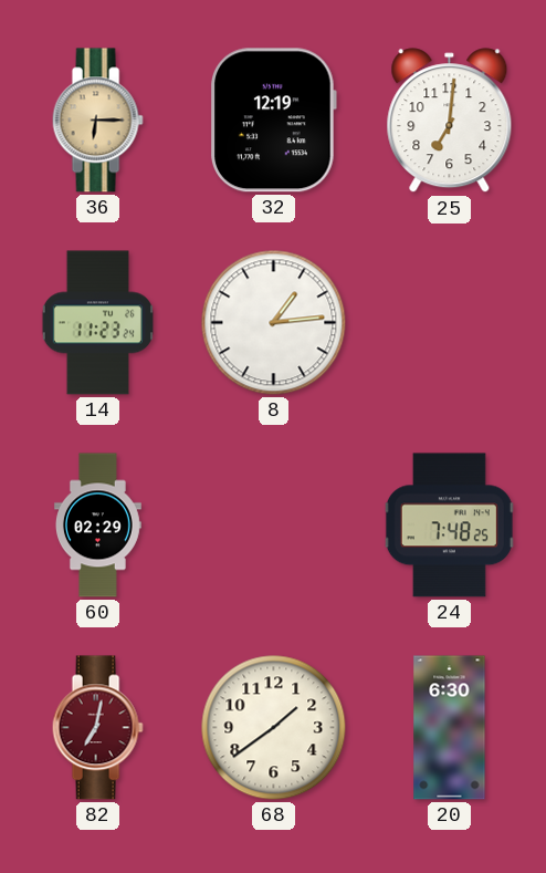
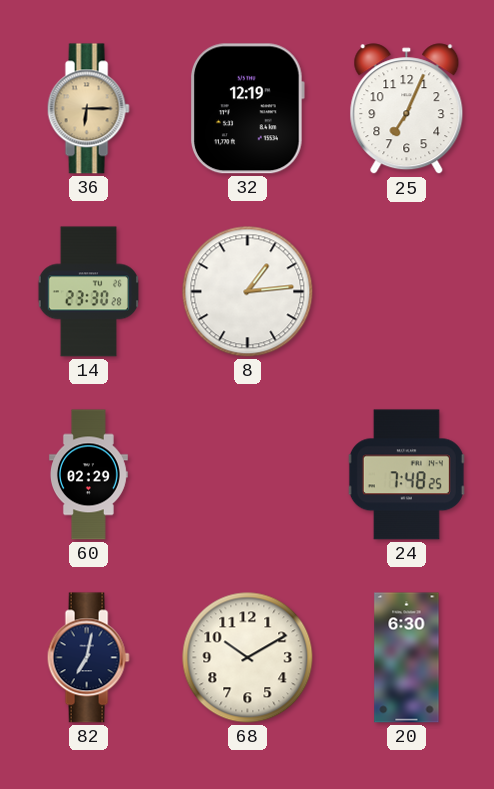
25: 7:01 -> 7:04 (407, 109)
14: 11:23 -> 23:30 (88, 292)
82 dial: burgundy -> navy (88, 658)
68: 1:39 -> 10:10 (248, 658)
